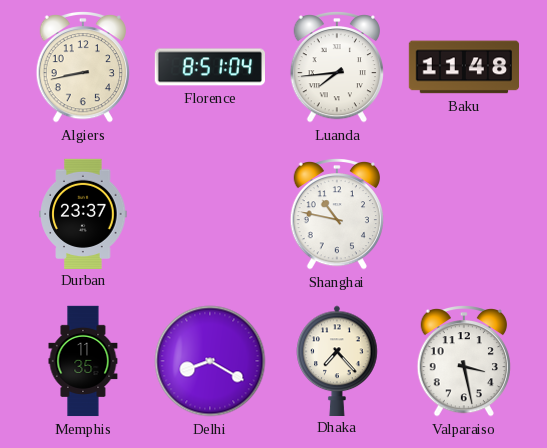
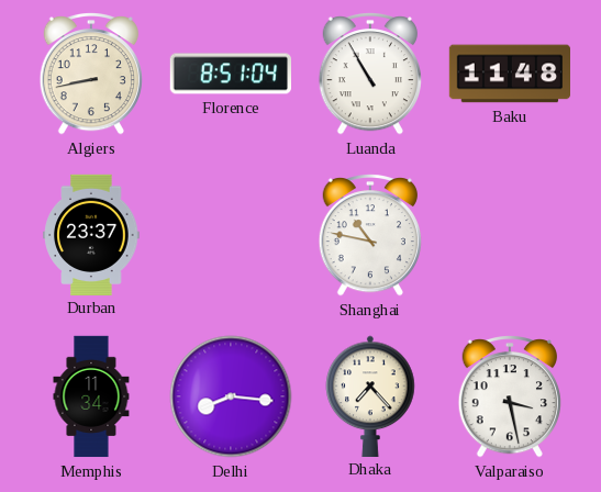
Luanda: 7:44 -> 10:55 (369, 74)
Memphis: 11:35 -> 11:34 (91, 396)
Delhi: 8:20 -> 8:16 (231, 396)
